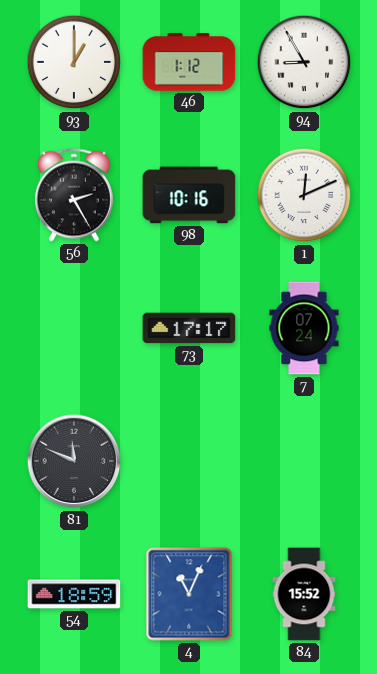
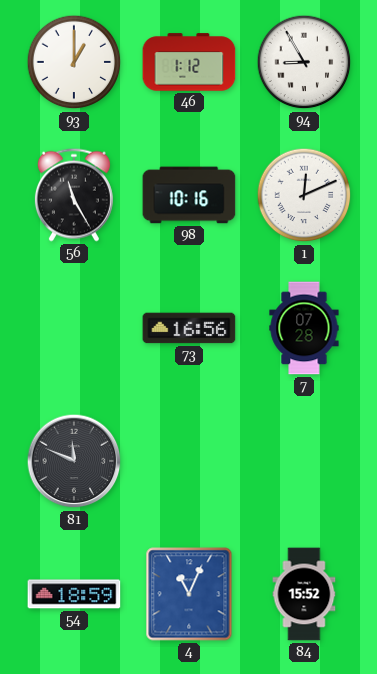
56: 2:25 -> 11:25 (74, 195)
73: 17:17 -> 16:56 (189, 328)
7: 07:24 -> 07:28 (304, 328)
